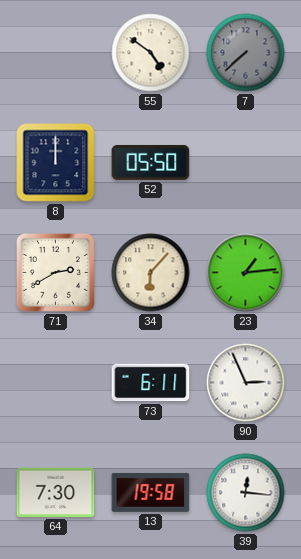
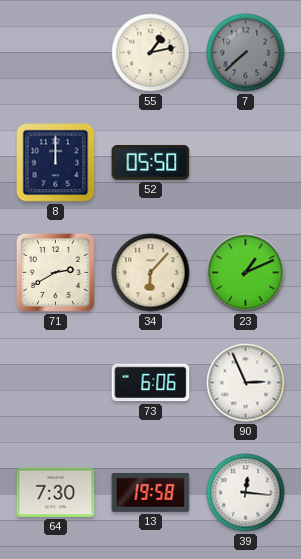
55: 4:51 -> 1:13 (151, 53)
23: 1:14 -> 1:11 (246, 273)
73: 6:11 -> 6:06 (151, 383)
